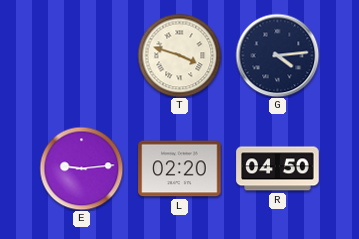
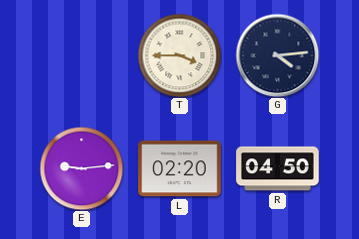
T: 3:48 -> 3:45 (179, 55)
